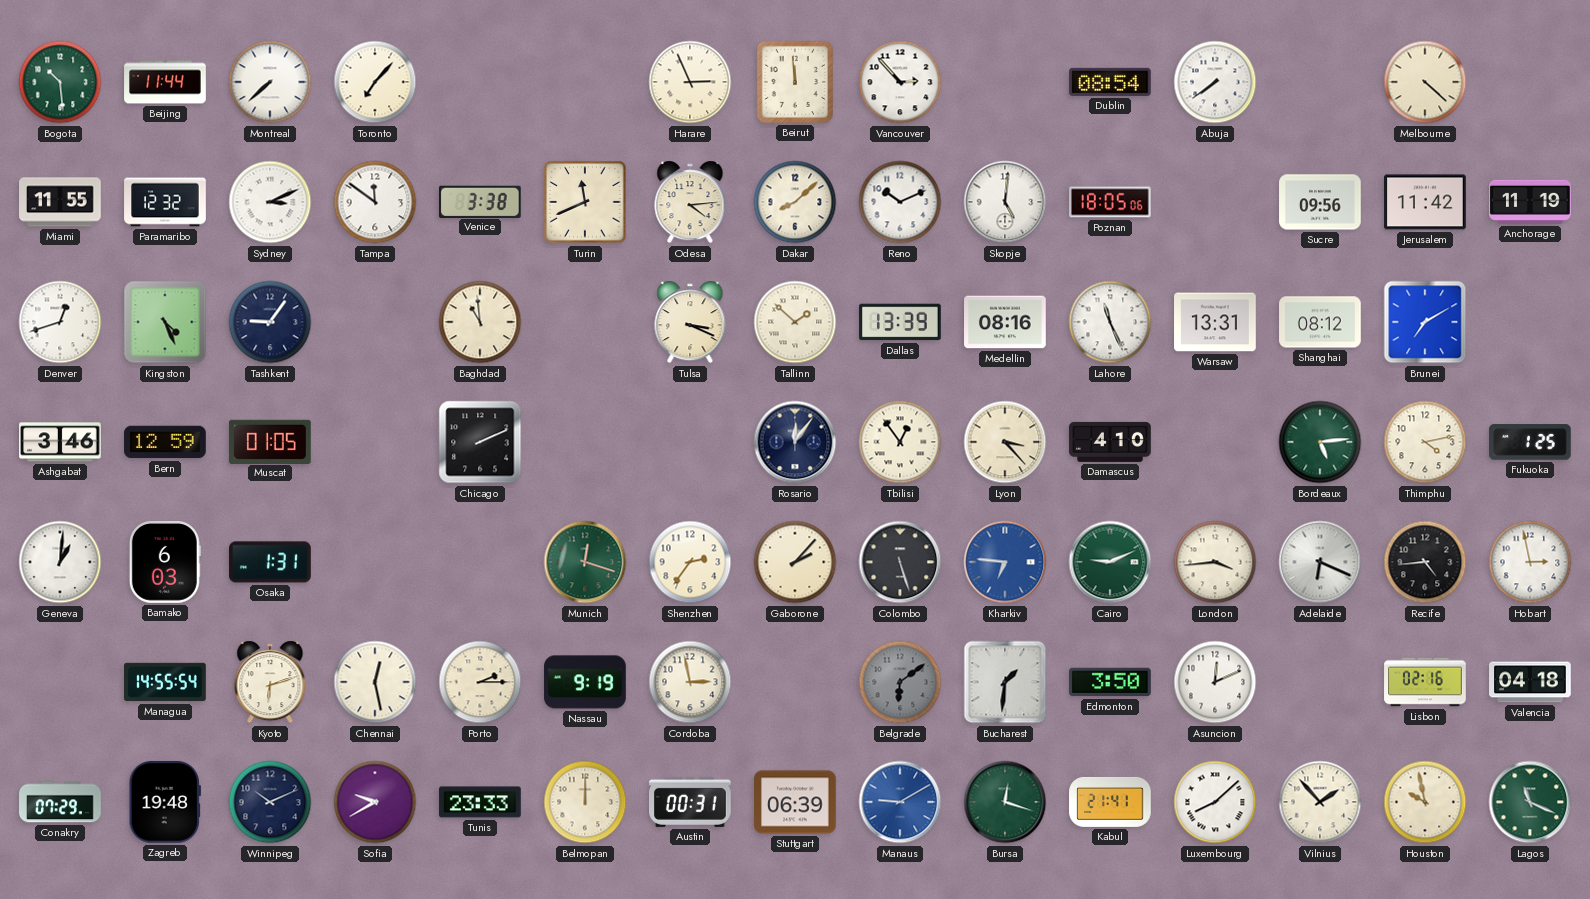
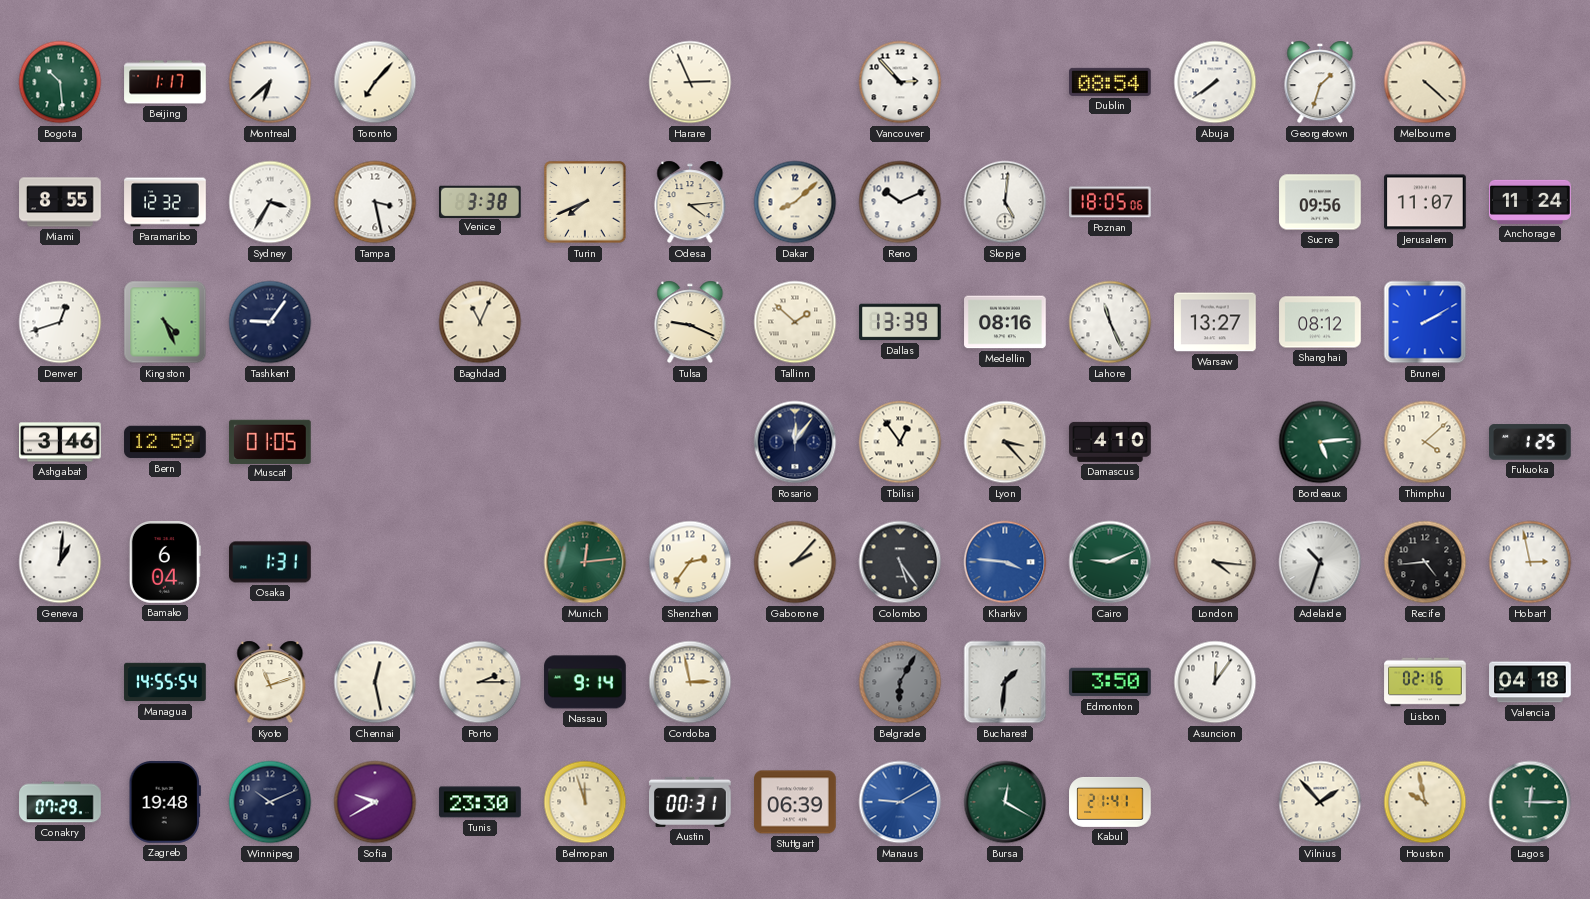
Beijing: 11:44 -> 1:17 (165, 82)
Montreal: 7:38 -> 6:38 (270, 82)
Beirut: 11:59 -> none (795, 82)
Georgetown: none -> 1:33 (1320, 82)
Miami: 11:55 -> 8:55 (60, 202)
Sydney: 3:11 -> 3:35 (270, 202)
Tampa: 11:51 -> 3:28 (375, 202)
Turin: 11:41 -> 7:41 (585, 202)
Jerusalem: 11:42 -> 11:07 (1425, 202)
Anchorage: 11:19 -> 11:24 (1530, 202)
Baghdad: 10:59 -> 11:04 (480, 322)
Tulsa: 3:19 -> 9:19 (690, 322)
Warsaw: 13:31 -> 13:27 (1215, 322)
Brunei: 7:10 -> 2:10 (1425, 322)
Chicago: 2:11 -> none (480, 442)
Thimphu: 4:13 -> 4:08 (1425, 442)
Bamako: 6:03 -> 6:04 (165, 562)
Munich: 12:18 -> 12:14 (585, 562)
Colombo: 5:27 -> 5:24 (900, 562)
Kharkiv: 6:46 -> 3:46 (1005, 562)
London: 3:44 -> 4:16 (1215, 562)
Adelaide: 6:19 -> 10:33 (1320, 562)
Kyoto: 6:12 -> 11:12 (270, 682)
Nassau: 9:19 -> 9:14 (585, 682)
Belgrade: 6:09 -> 6:05 (900, 682)
Asuncion: 12:11 -> 12:06 (1215, 682)
Tunis: 23:33 -> 23:30 (480, 802)
Belmopan: 12:00 -> 11:57 (585, 802)
Bursa: 12:18 -> 12:20 (1005, 802)
Luxembourg: 8:08 -> none (1215, 802)
Lagos: 11:19 -> 12:15 (1530, 802)
